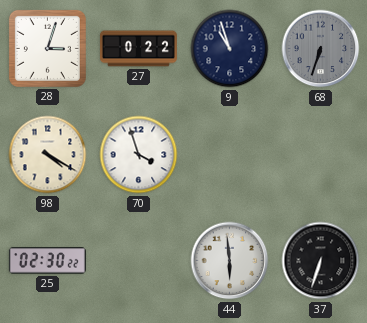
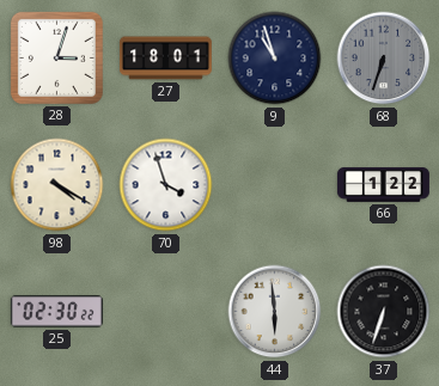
27: 0:22 -> 18:01 (165, 59)
66: none -> 1:22 (383, 185)
